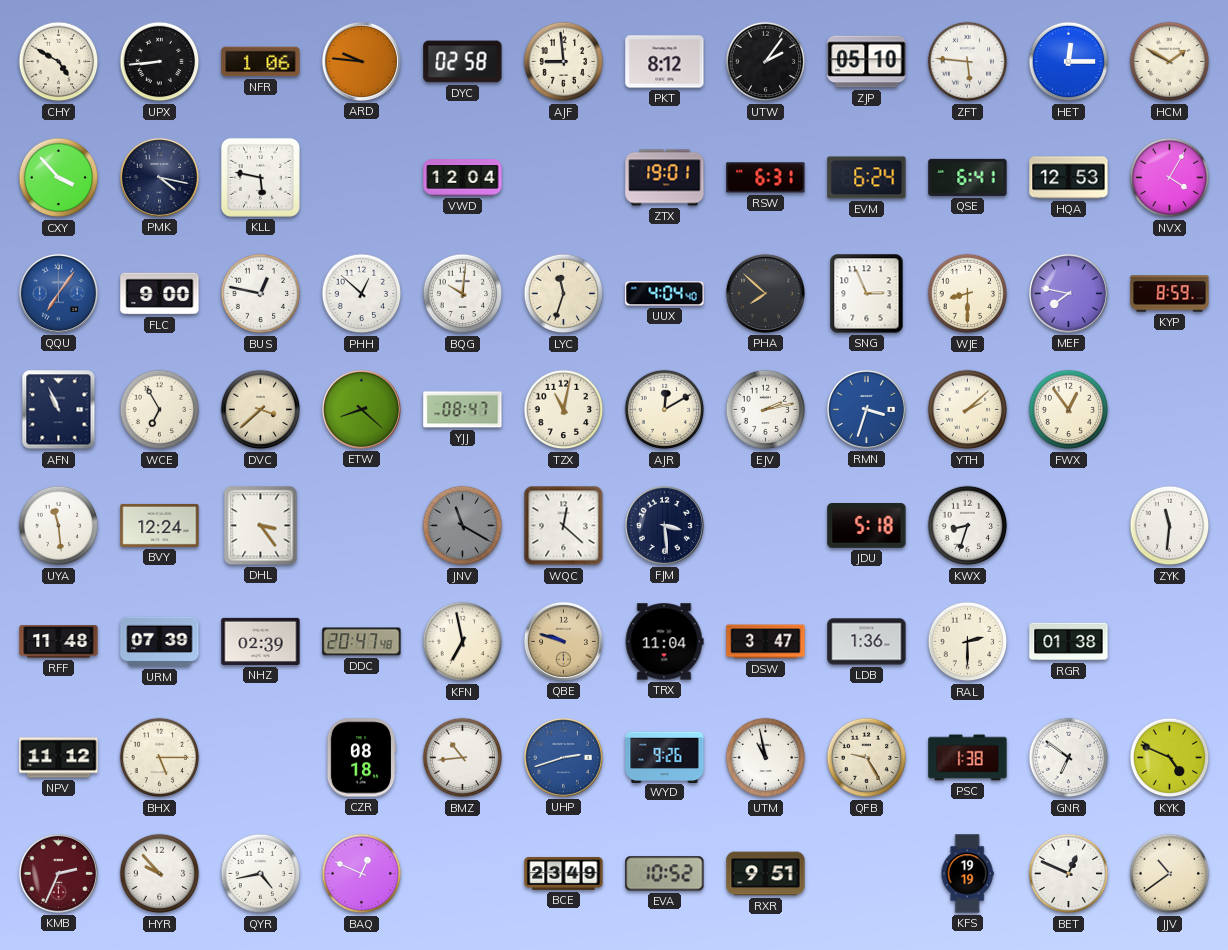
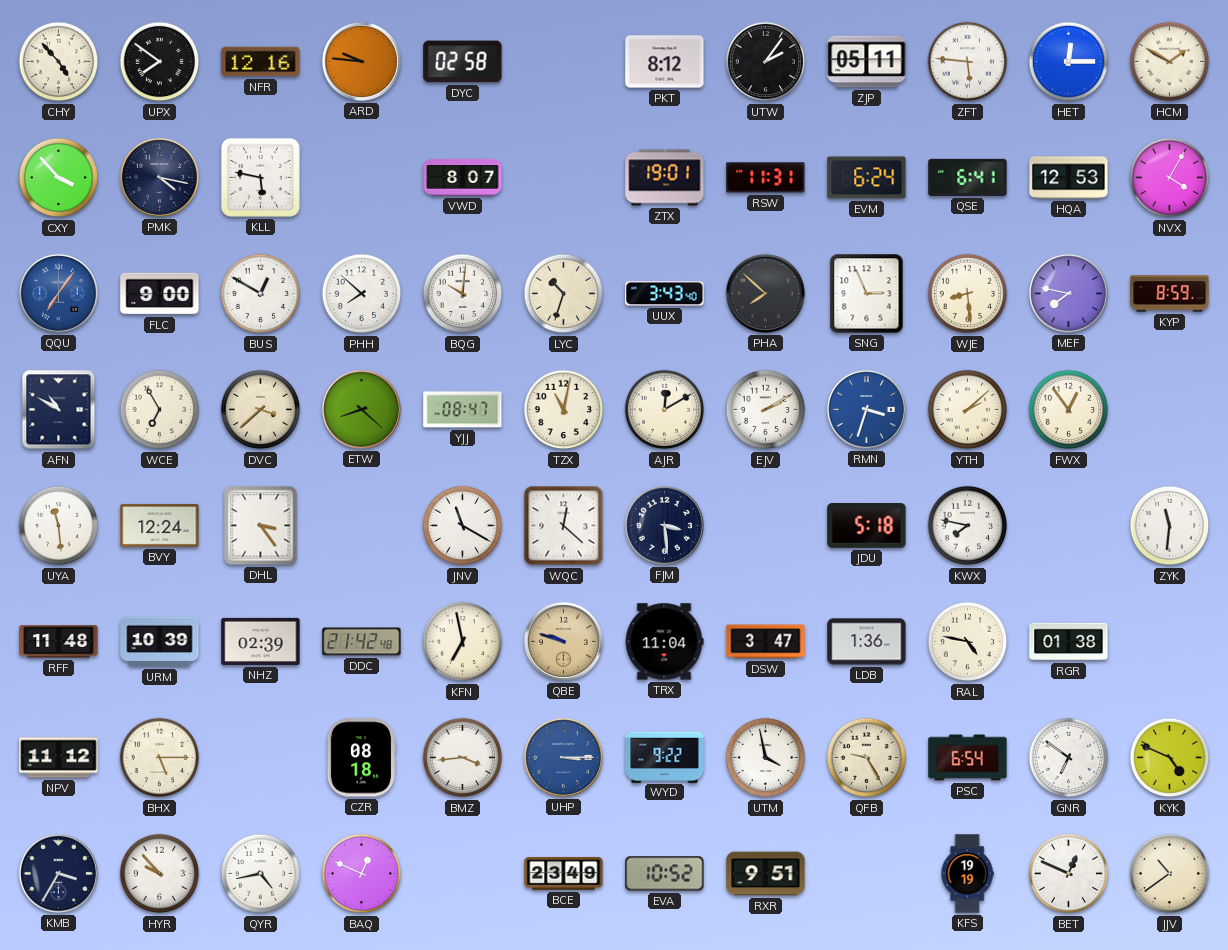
CHY: 4:50 -> 4:53 (59, 62)
UPX: 8:44 -> 7:51 (160, 62)
NFR: 1:06 -> 12:16 (261, 62)
AJF: 8:59 -> none (564, 62)
ZJP: 05:10 -> 05:11 (867, 62)
VWD: 12:04 -> 8:07 (463, 178)
RSW: 6:31 -> 11:31 (766, 178)
BUS: 12:47 -> 12:50 (261, 294)
PHH: 12:52 -> 7:52 (362, 294)
LYC: 11:33 -> 10:33 (564, 294)
UUX: 4:04 -> 3:43 (665, 294)
WJE: 8:30 -> 8:29 (968, 294)
AFN: 10:56 -> 10:50 (59, 410)
EJV: 2:13 -> 2:10 (766, 410)
JNV dial: grey -> white (463, 526)
KWX: 8:33 -> 7:47 (968, 526)
URM: 07:39 -> 10:39 (160, 642)
DDC: 20:47 -> 21:42 (362, 642)
RAL: 2:30 -> 4:47 (968, 642)
BMZ: 10:44 -> 3:44 (463, 758)
UHP: 2:42 -> 3:15 (563, 757)
WYD: 9:26 -> 9:22 (665, 757)
UTM: 10:58 -> 3:58 (766, 758)
PSC: 1:38 -> 6:54 (968, 758)
KMB: 2:34 -> 3:35 (58, 873)
KMB dial: burgundy -> navy (58, 873)
